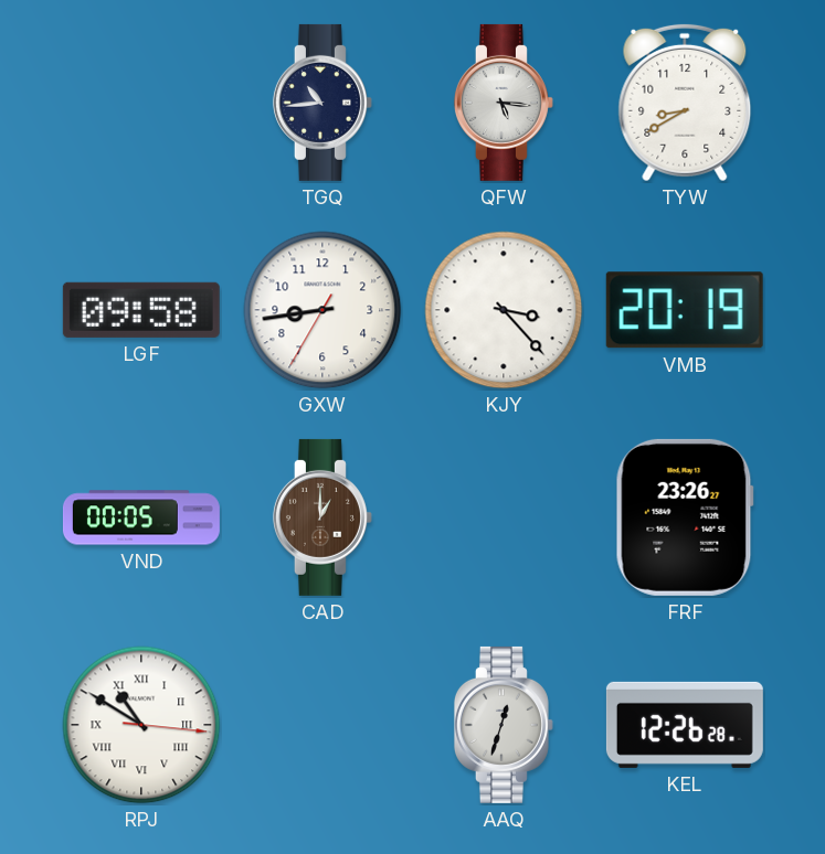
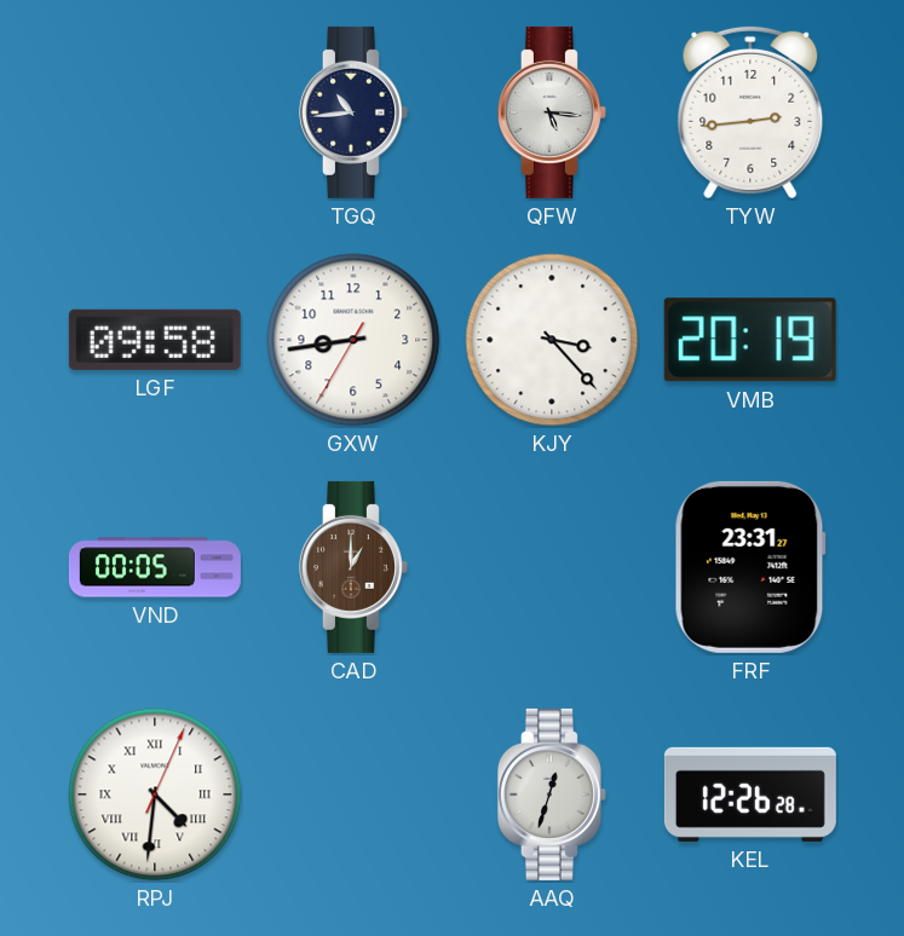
TYW: 8:40 -> 2:44 (750, 112)
FRF: 23:26 -> 23:31 (750, 567)
RPJ: 10:50 -> 4:31 (155, 795)
